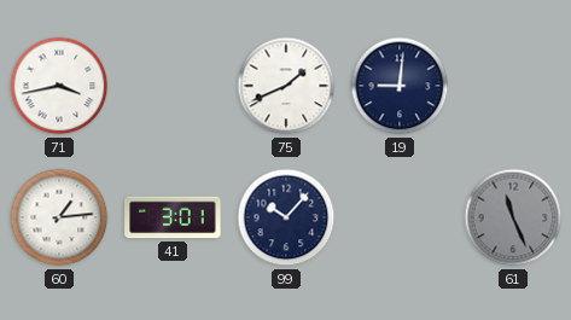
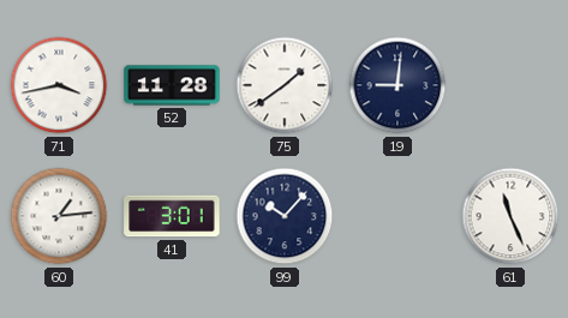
52: none -> 11:28 (172, 85)
75: 1:41 -> 1:39 (285, 85)
61 dial: grey -> white (510, 216)
